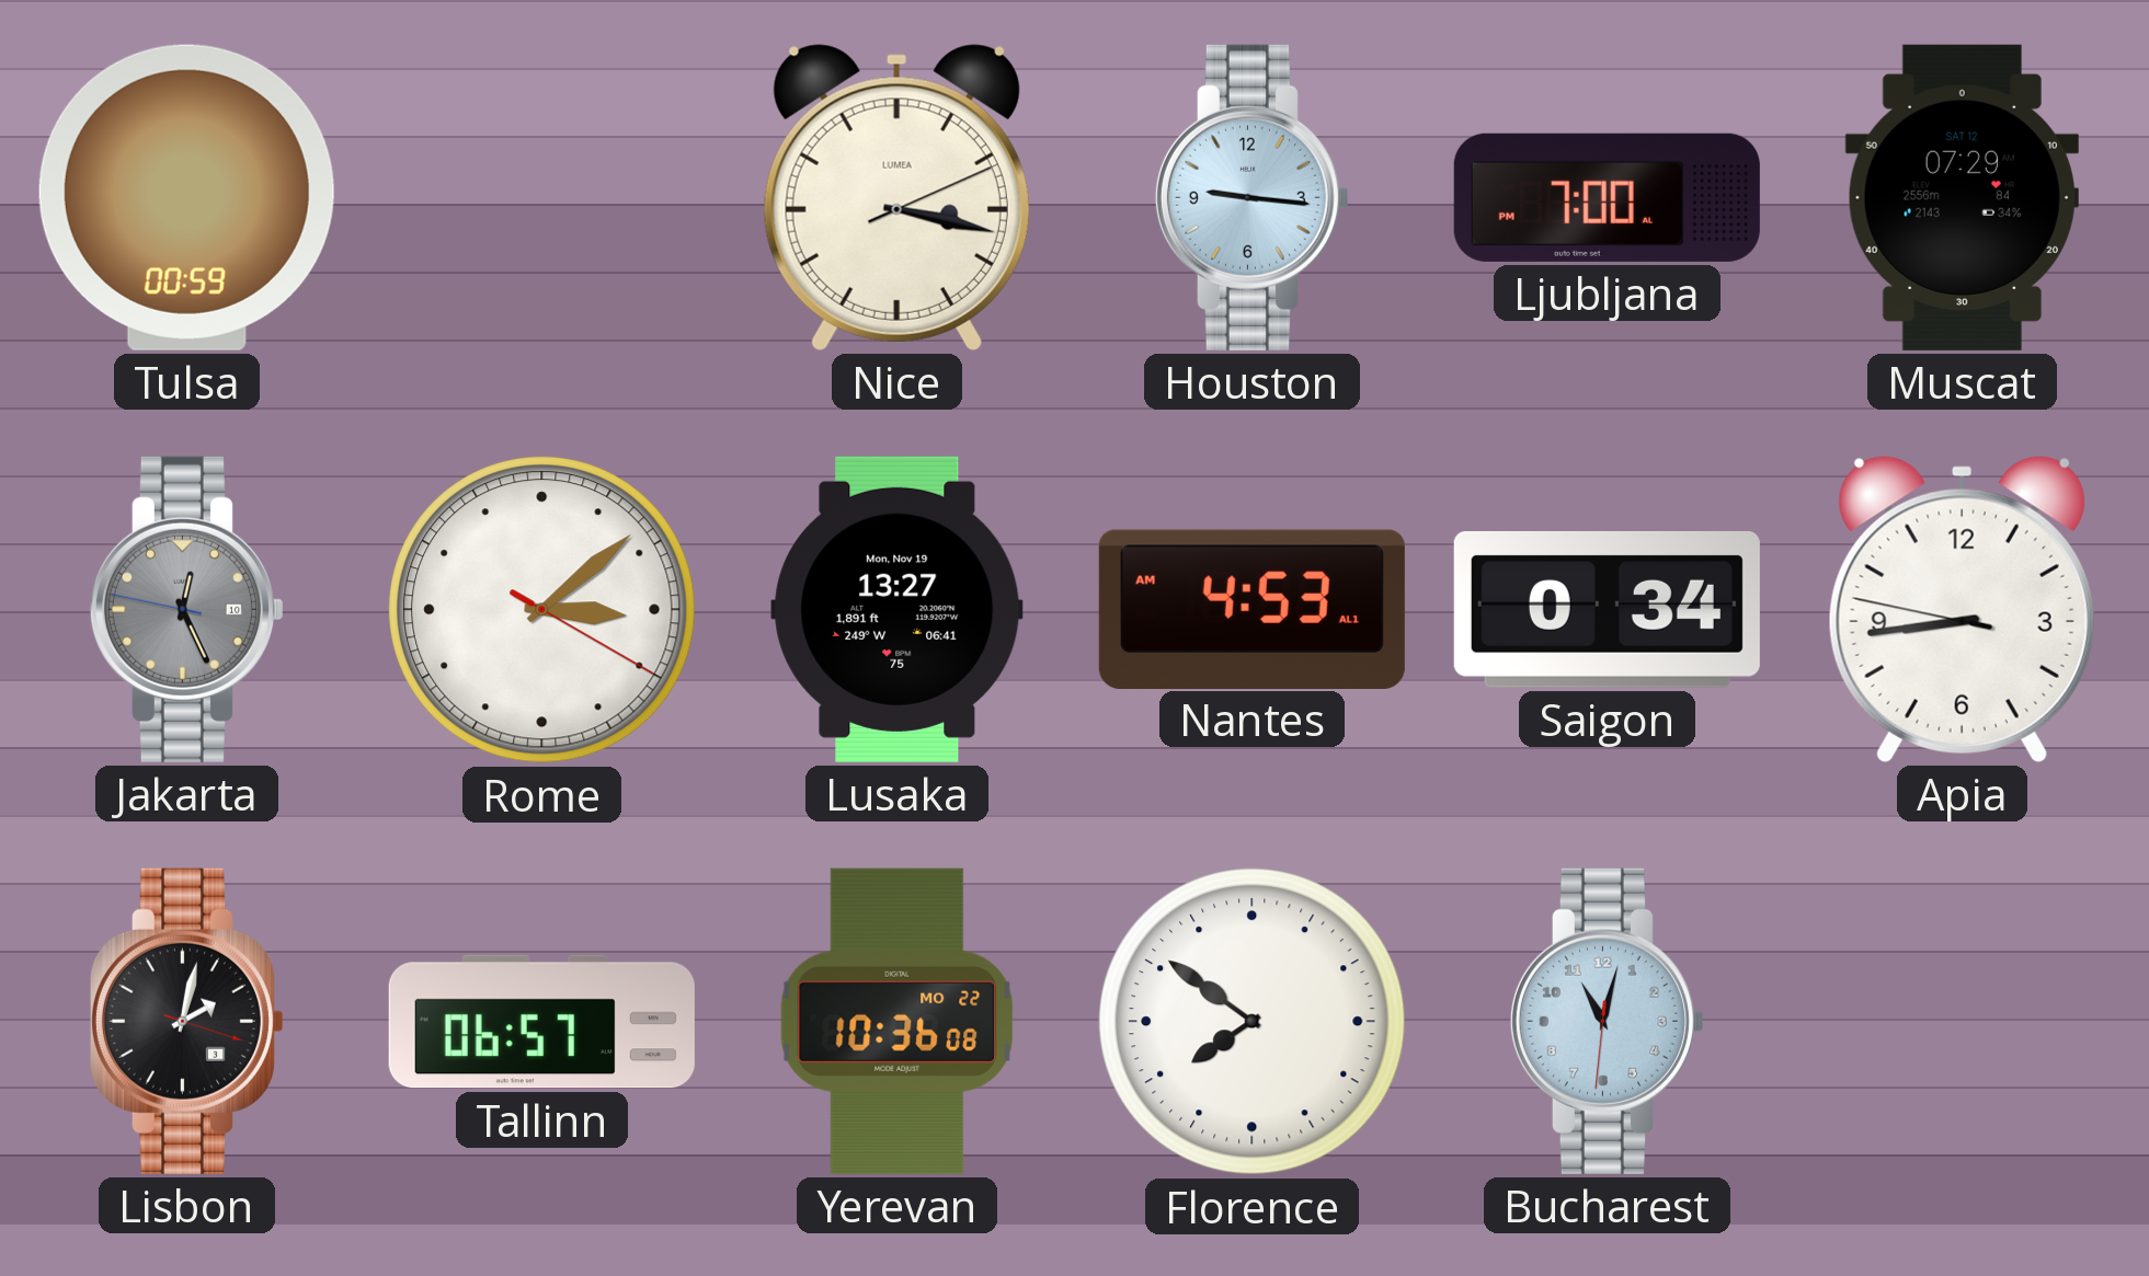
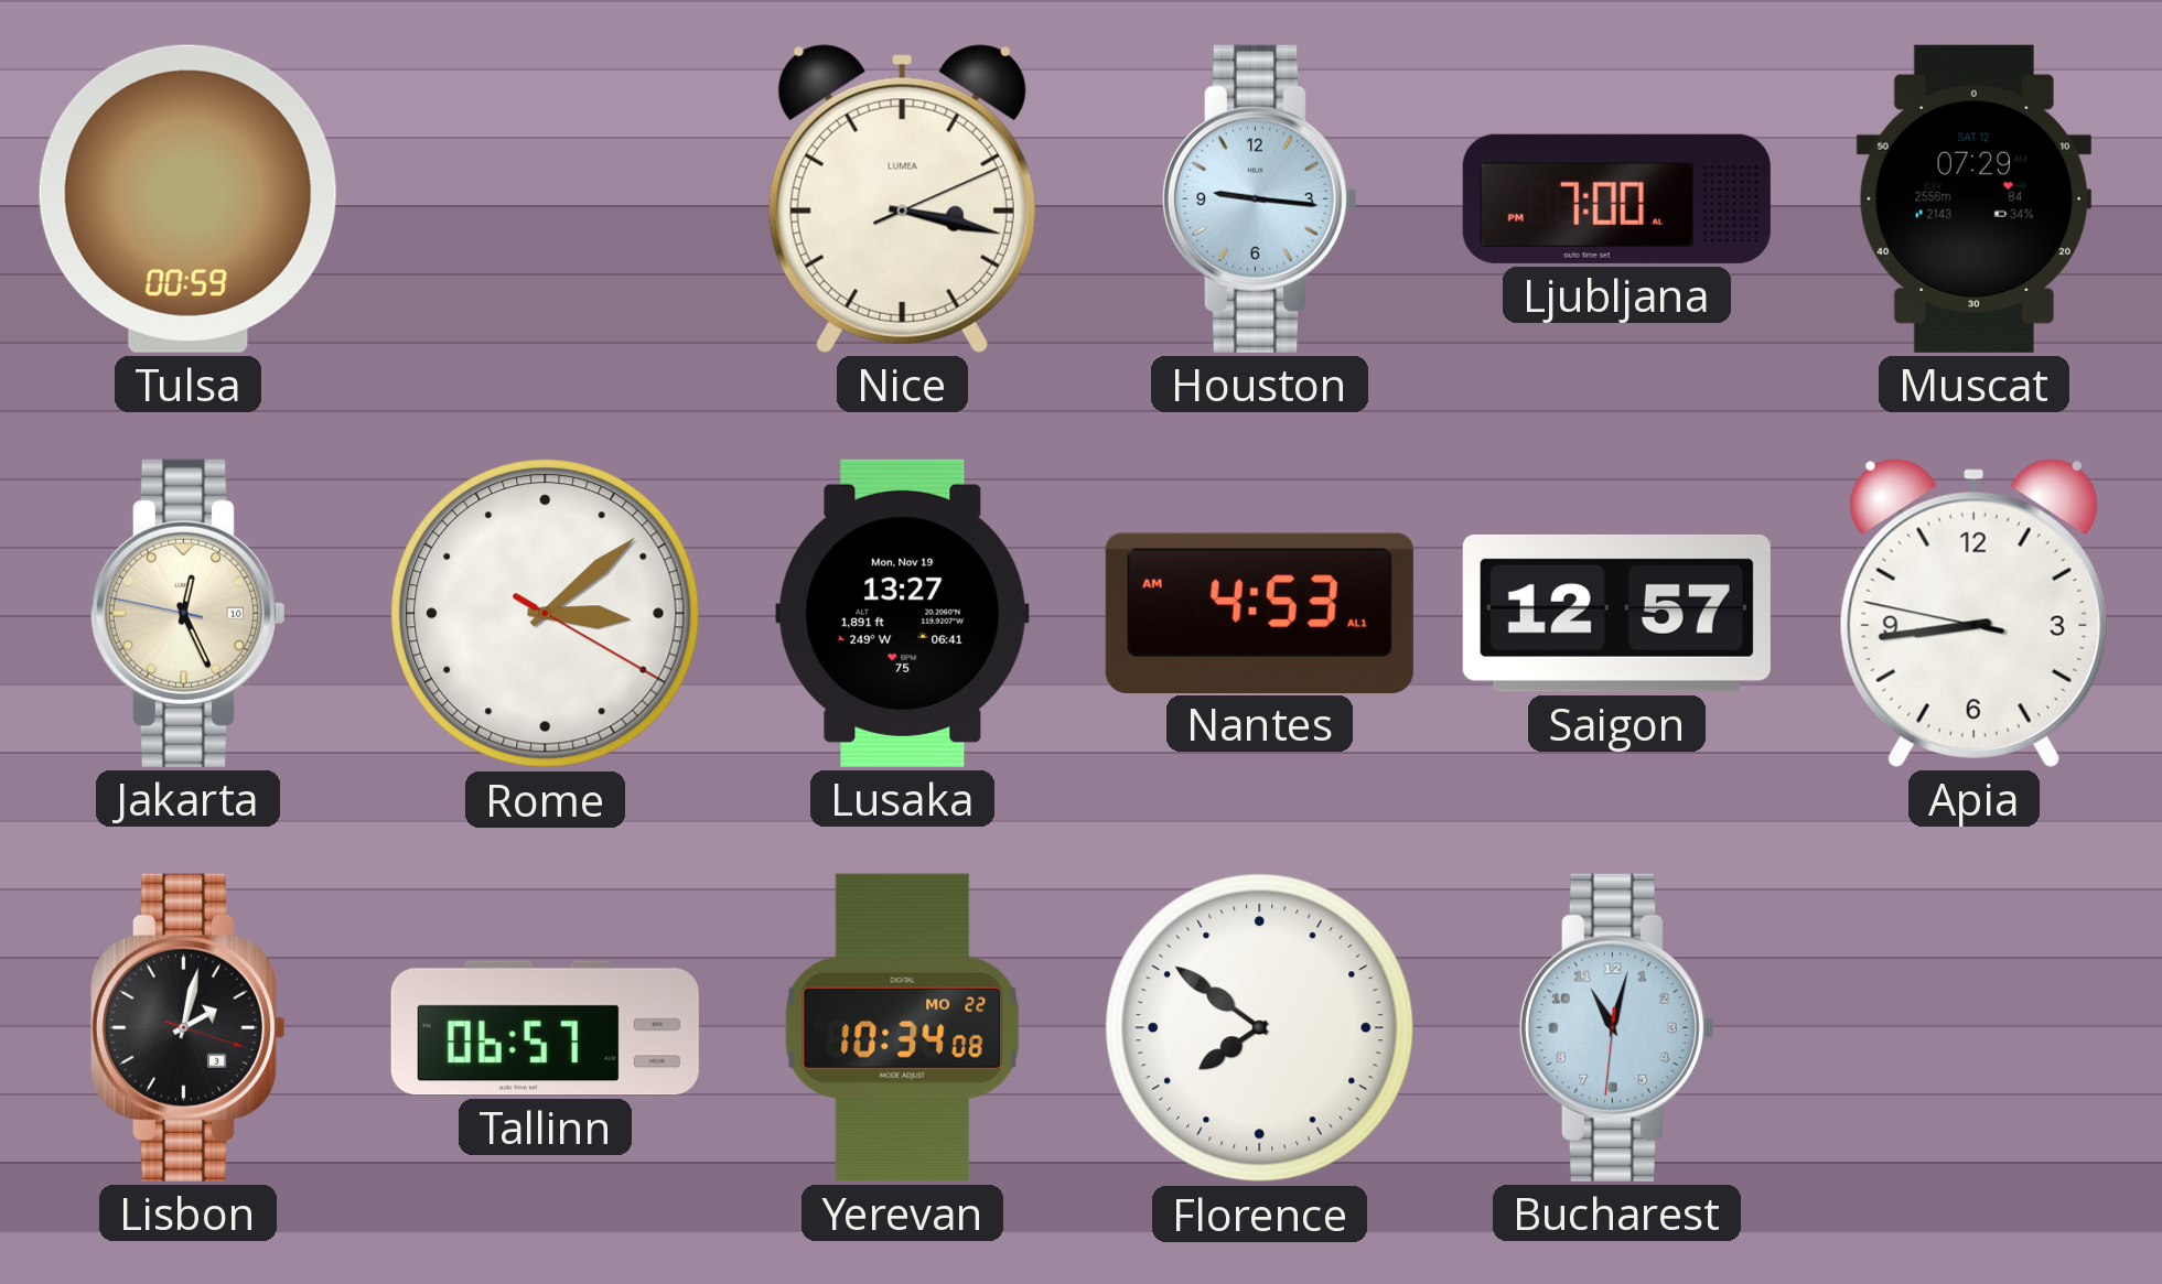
Jakarta dial: grey -> cream (187, 613)
Saigon: 0:34 -> 12:57 (1616, 614)
Yerevan: 10:36 -> 10:34 (903, 1027)
